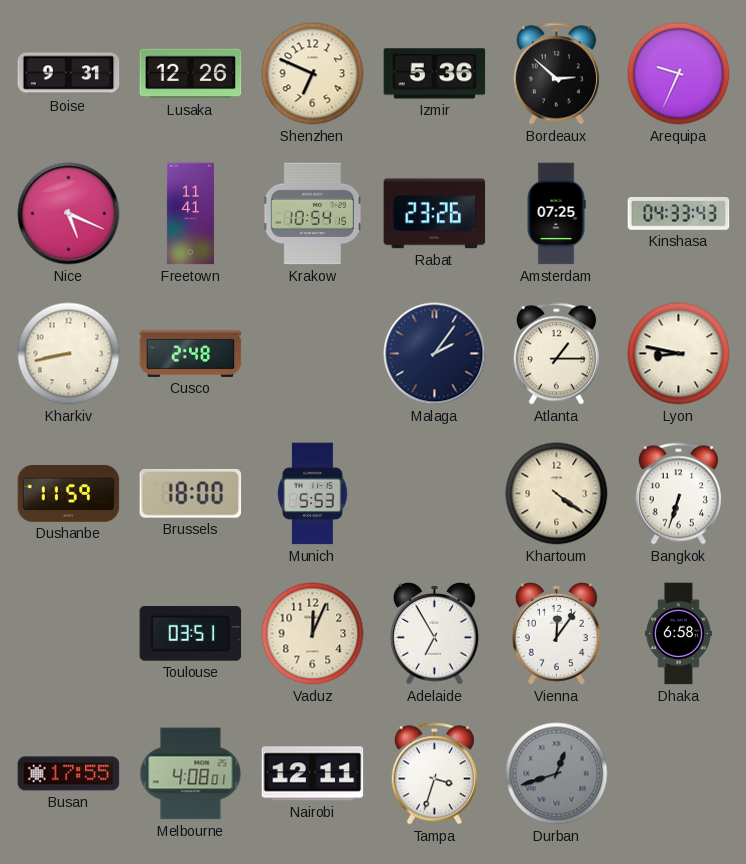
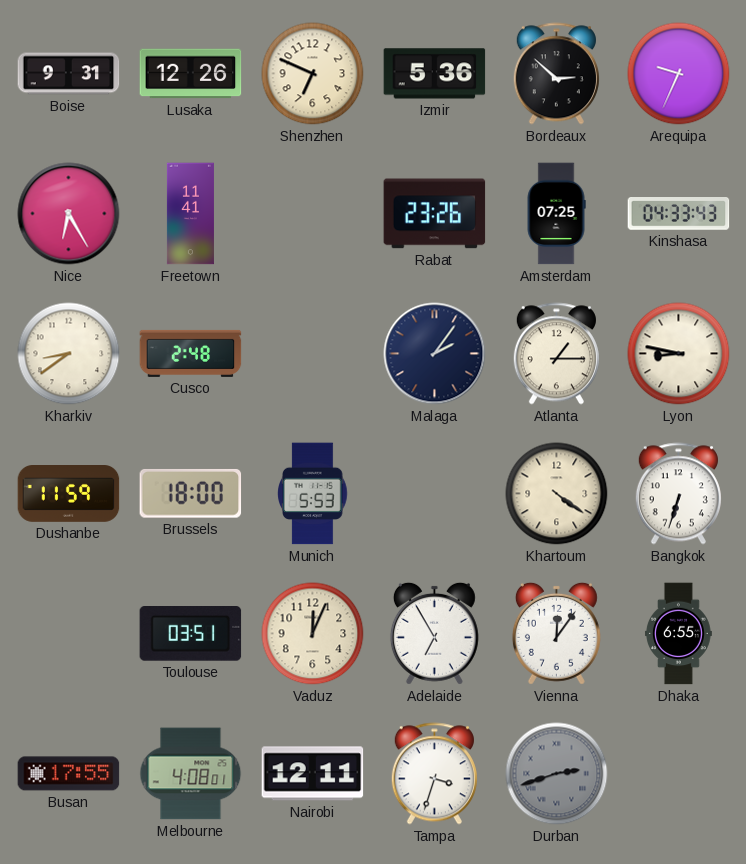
Nice: 5:19 -> 6:25 (69, 214)
Krakow: 10:54 -> none (312, 214)
Kharkiv: 8:43 -> 8:39 (69, 354)
Dhaka: 6:58 -> 6:55 (679, 634)
Durban: 12:42 -> 2:42 (557, 774)
